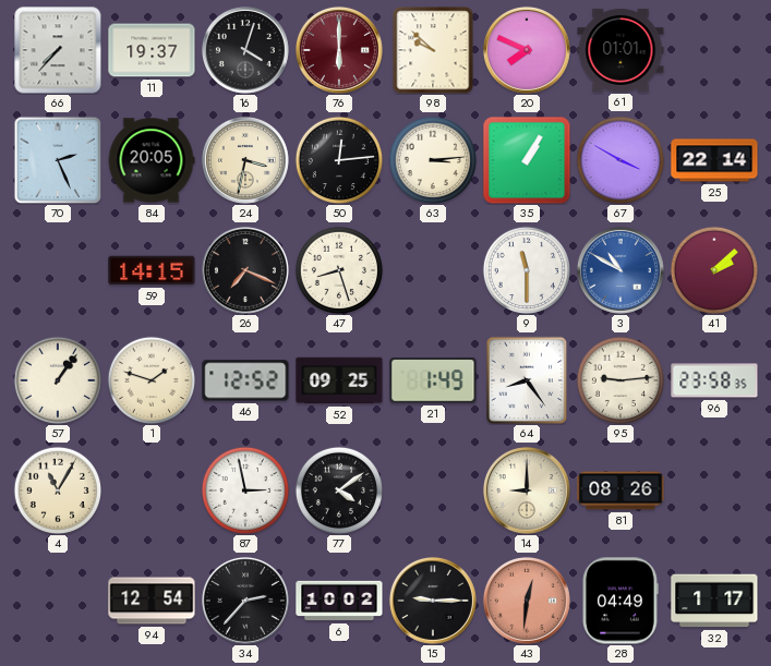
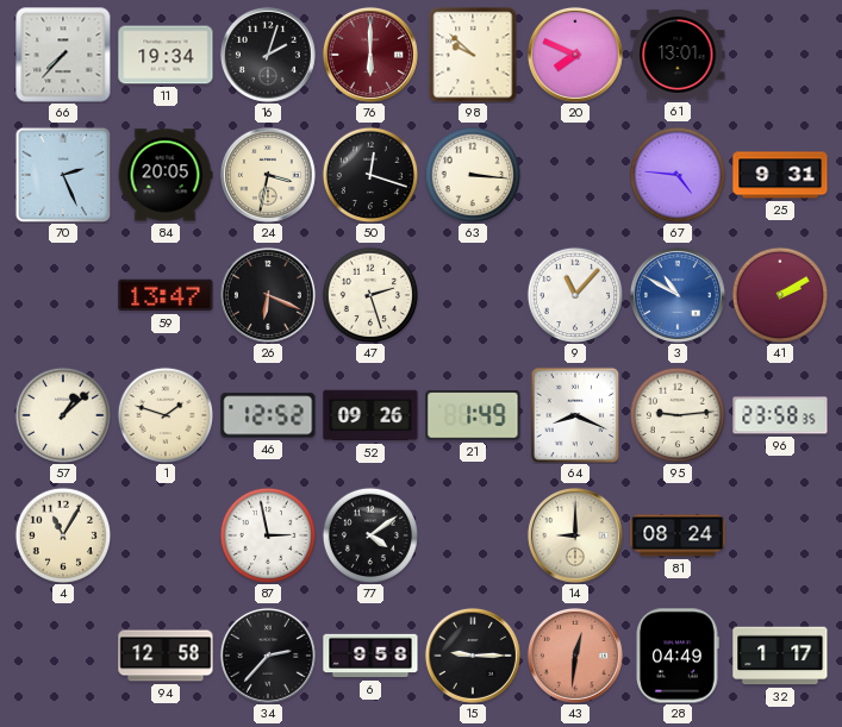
11: 19:37 -> 19:34 (166, 55)
16: 4:03 -> 2:03 (268, 55)
61: 01:01 -> 13:01 (678, 55)
50: 12:14 -> 12:18 (369, 174)
63: 3:14 -> 3:16 (472, 174)
35: 1:05 -> none (527, 160)
67: 3:50 -> 4:46 (676, 174)
25: 22:14 -> 9:31 (780, 175)
59: 14:15 -> 13:47 (166, 295)
26: 7:19 -> 6:19 (268, 295)
47: 8:27 -> 2:27 (369, 294)
9: 11:30 -> 11:07 (574, 294)
41: 2:08 -> 2:10 (779, 294)
57: 1:06 -> 1:08 (62, 414)
52: 09:25 -> 09:26 (370, 415)
64: 8:24 -> 8:19 (575, 415)
81: 08:26 -> 08:24 (678, 535)
94: 12:54 -> 12:58 (166, 656)
6: 10:02 -> 9:58 (370, 656)
